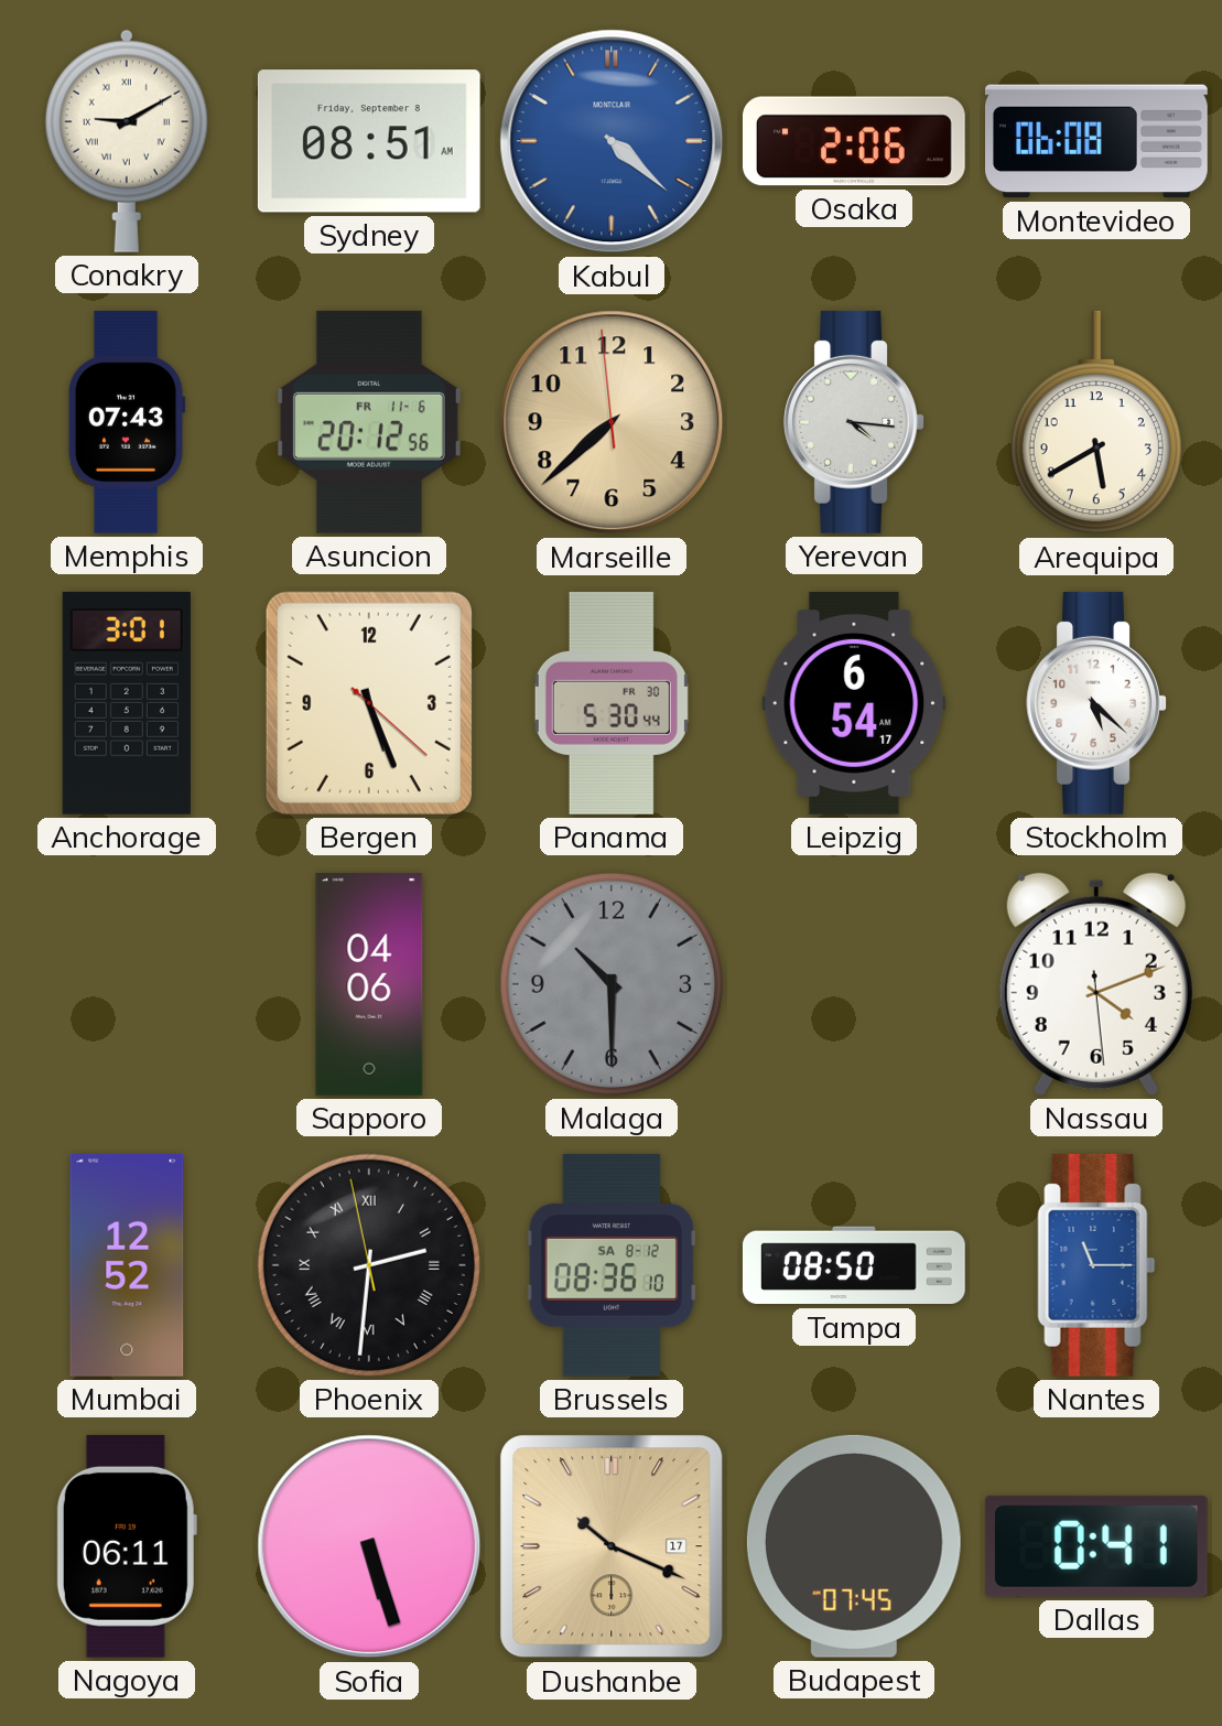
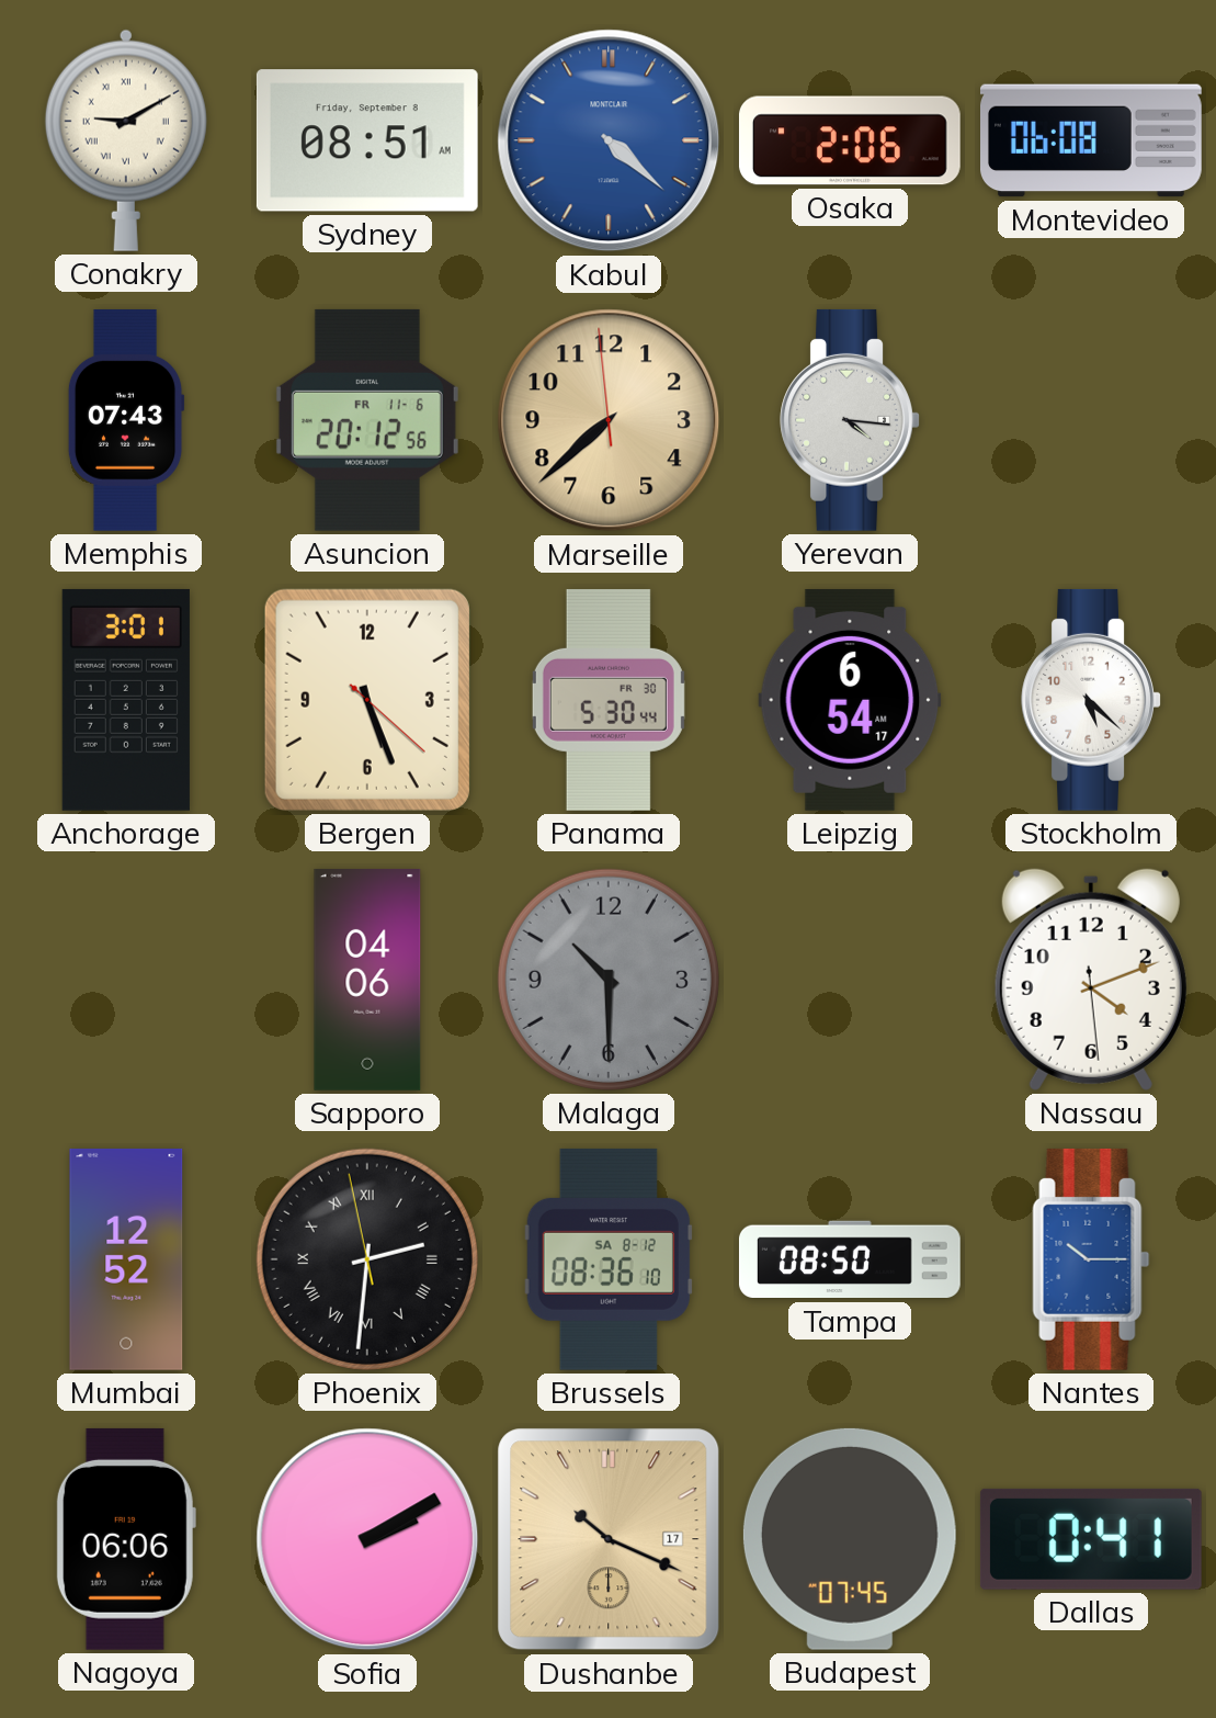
Arequipa: 5:40 -> none (1096, 422)
Nantes: 11:15 -> 10:15 (1091, 1259)
Nagoya: 06:11 -> 06:06 (126, 1539)
Sofia: 5:27 -> 2:10 (367, 1539)
